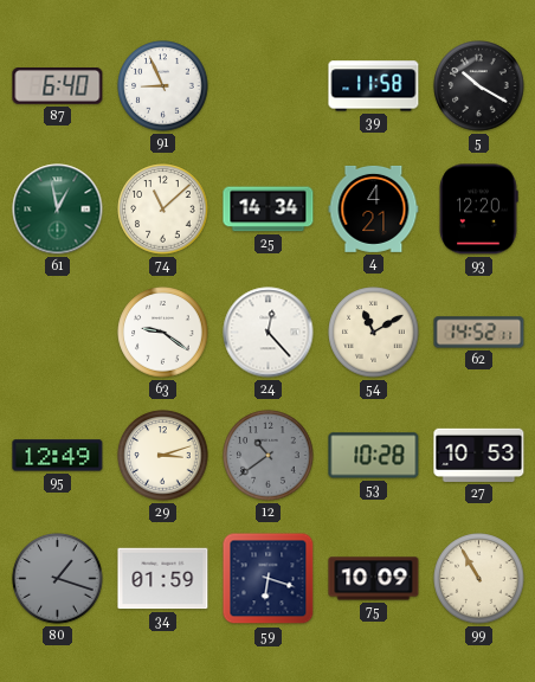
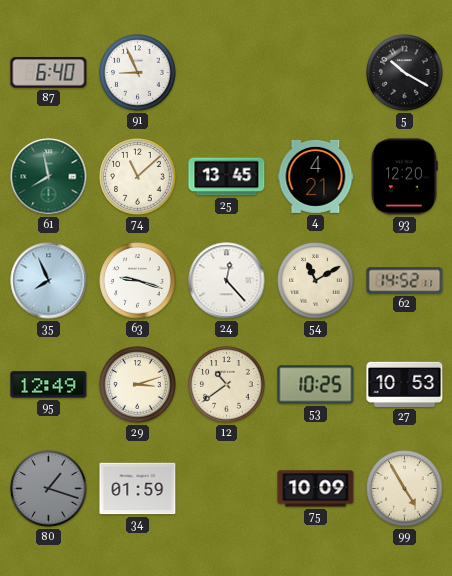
39: 11:58 -> none (374, 86)
61: 12:58 -> 7:58 (49, 177)
25: 14:34 -> 13:45 (227, 177)
35: none -> 7:56 (49, 281)
63: 9:21 -> 9:18 (138, 281)
12 dial: grey -> cream (227, 385)
53: 10:28 -> 10:25 (316, 385)
59: 6:18 -> none (269, 579)
99: 10:55 -> 4:55 (405, 489)
